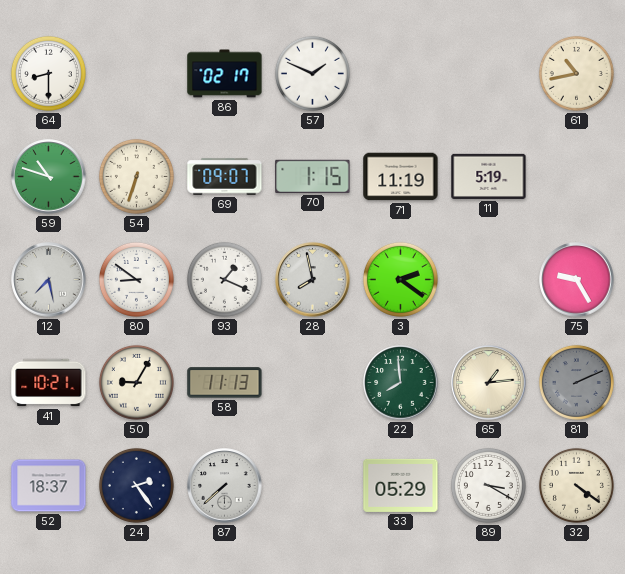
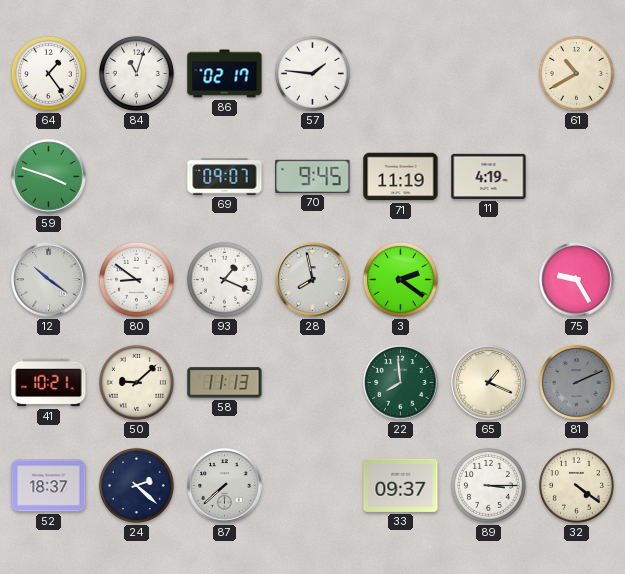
64: 8:30 -> 1:24 (48, 73)
84: none -> 11:03 (136, 73)
57: 1:49 -> 1:46 (312, 73)
61: 10:43 -> 10:40 (576, 73)
59: 10:48 -> 3:48 (49, 177)
54: 6:33 -> none (136, 176)
70: 1:15 -> 9:45 (313, 176)
11: 5:19 -> 4:19 (489, 176)
12: 7:28 -> 10:21 (49, 280)
50: 9:05 -> 9:08 (136, 382)
65: 1:14 -> 1:19 (489, 383)
24: 2:24 -> 2:22 (136, 485)
33: 05:29 -> 09:37 (401, 485)
89: 3:20 -> 3:15 (488, 485)
